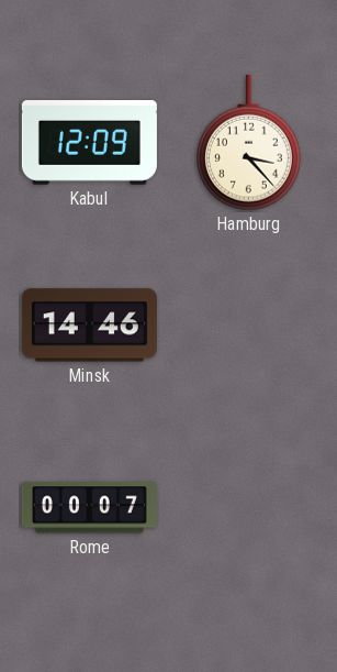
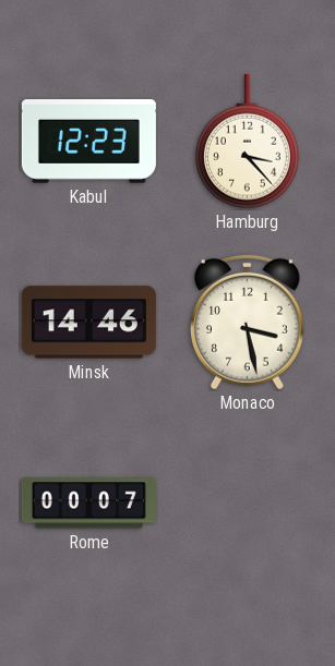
Kabul: 12:09 -> 12:23 (88, 142)
Monaco: none -> 3:28 (247, 322)
